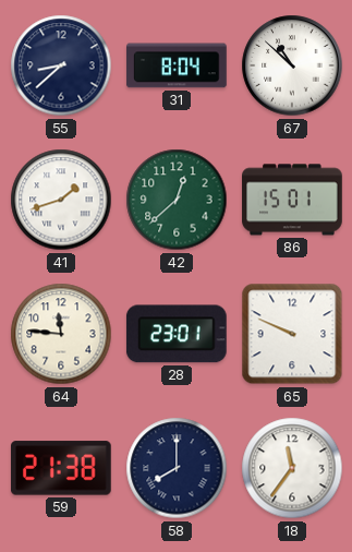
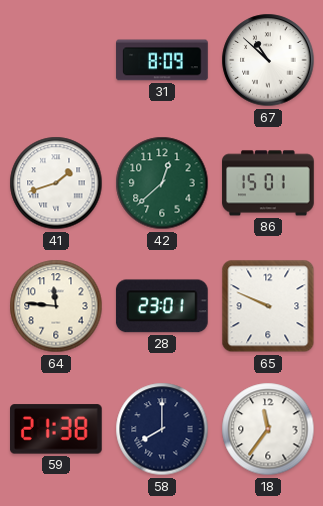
55: 8:38 -> none (61, 65)
31: 8:04 -> 8:09 (162, 60)
